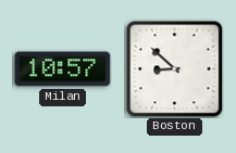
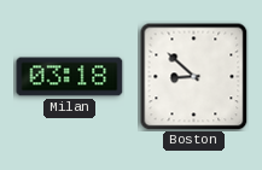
Milan: 10:57 -> 03:18 (70, 77)
